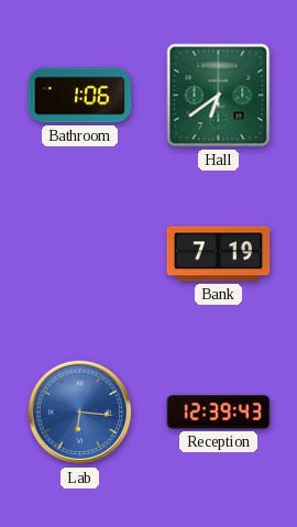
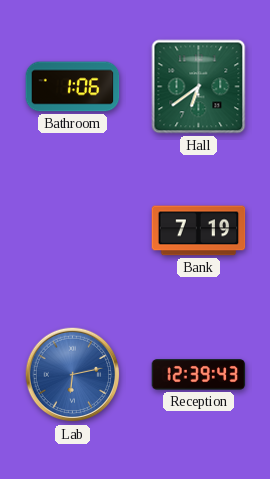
Lab: 6:16 -> 6:13 (73, 375)
